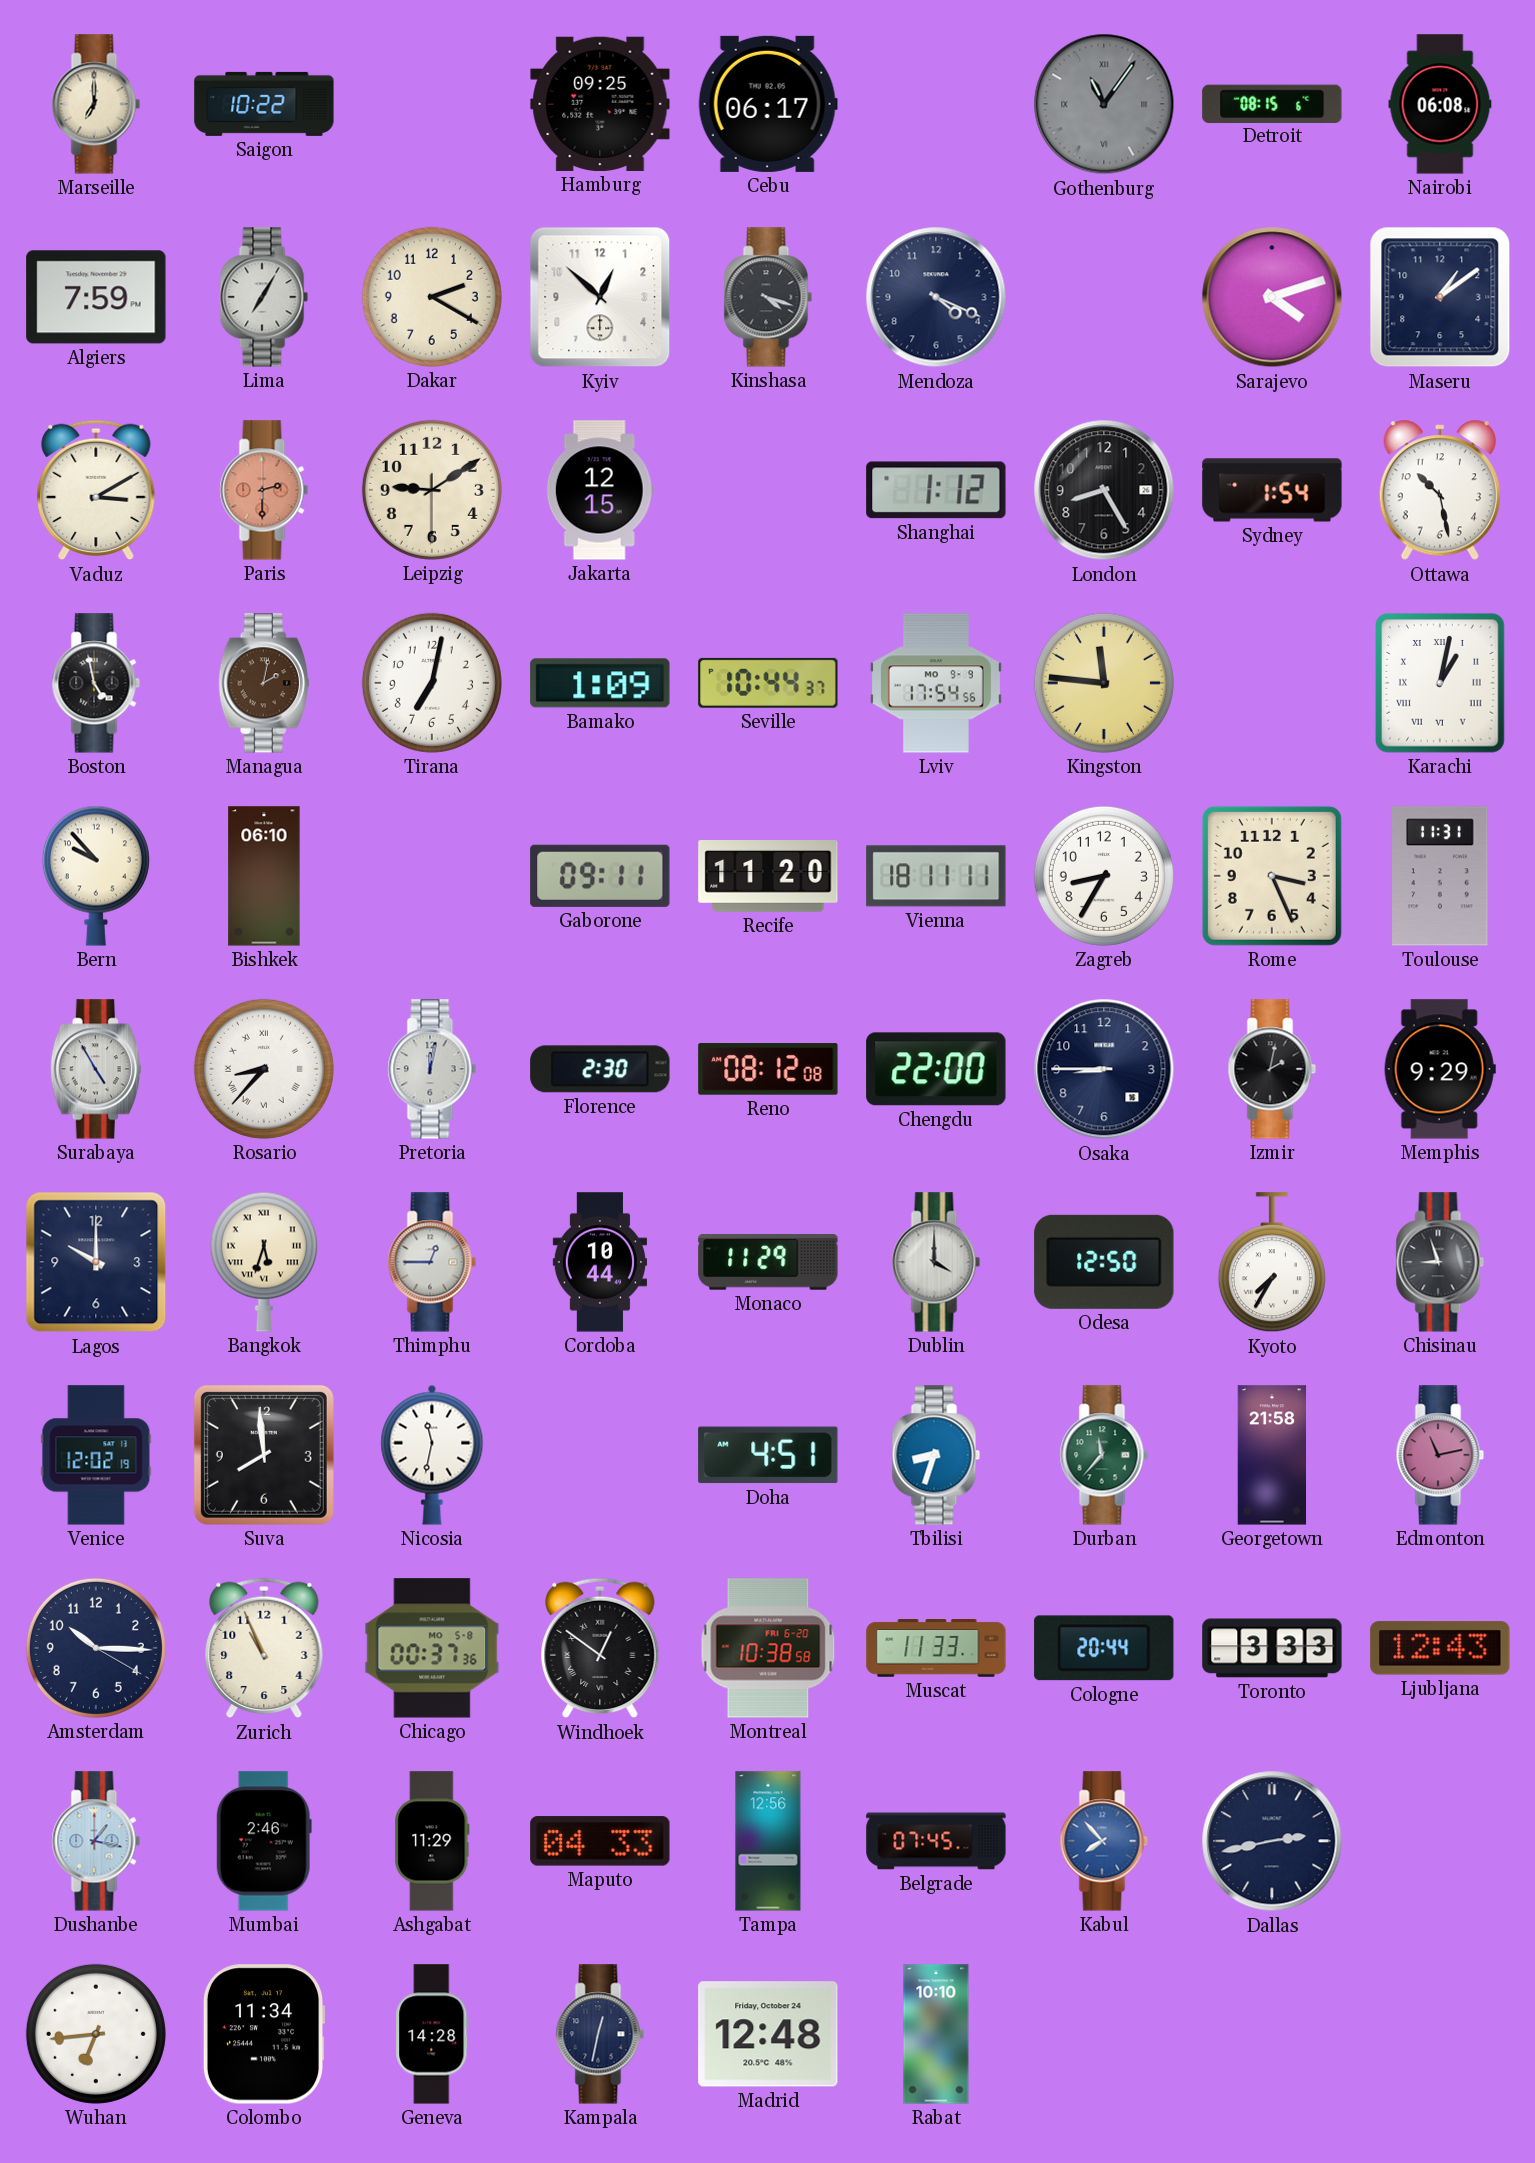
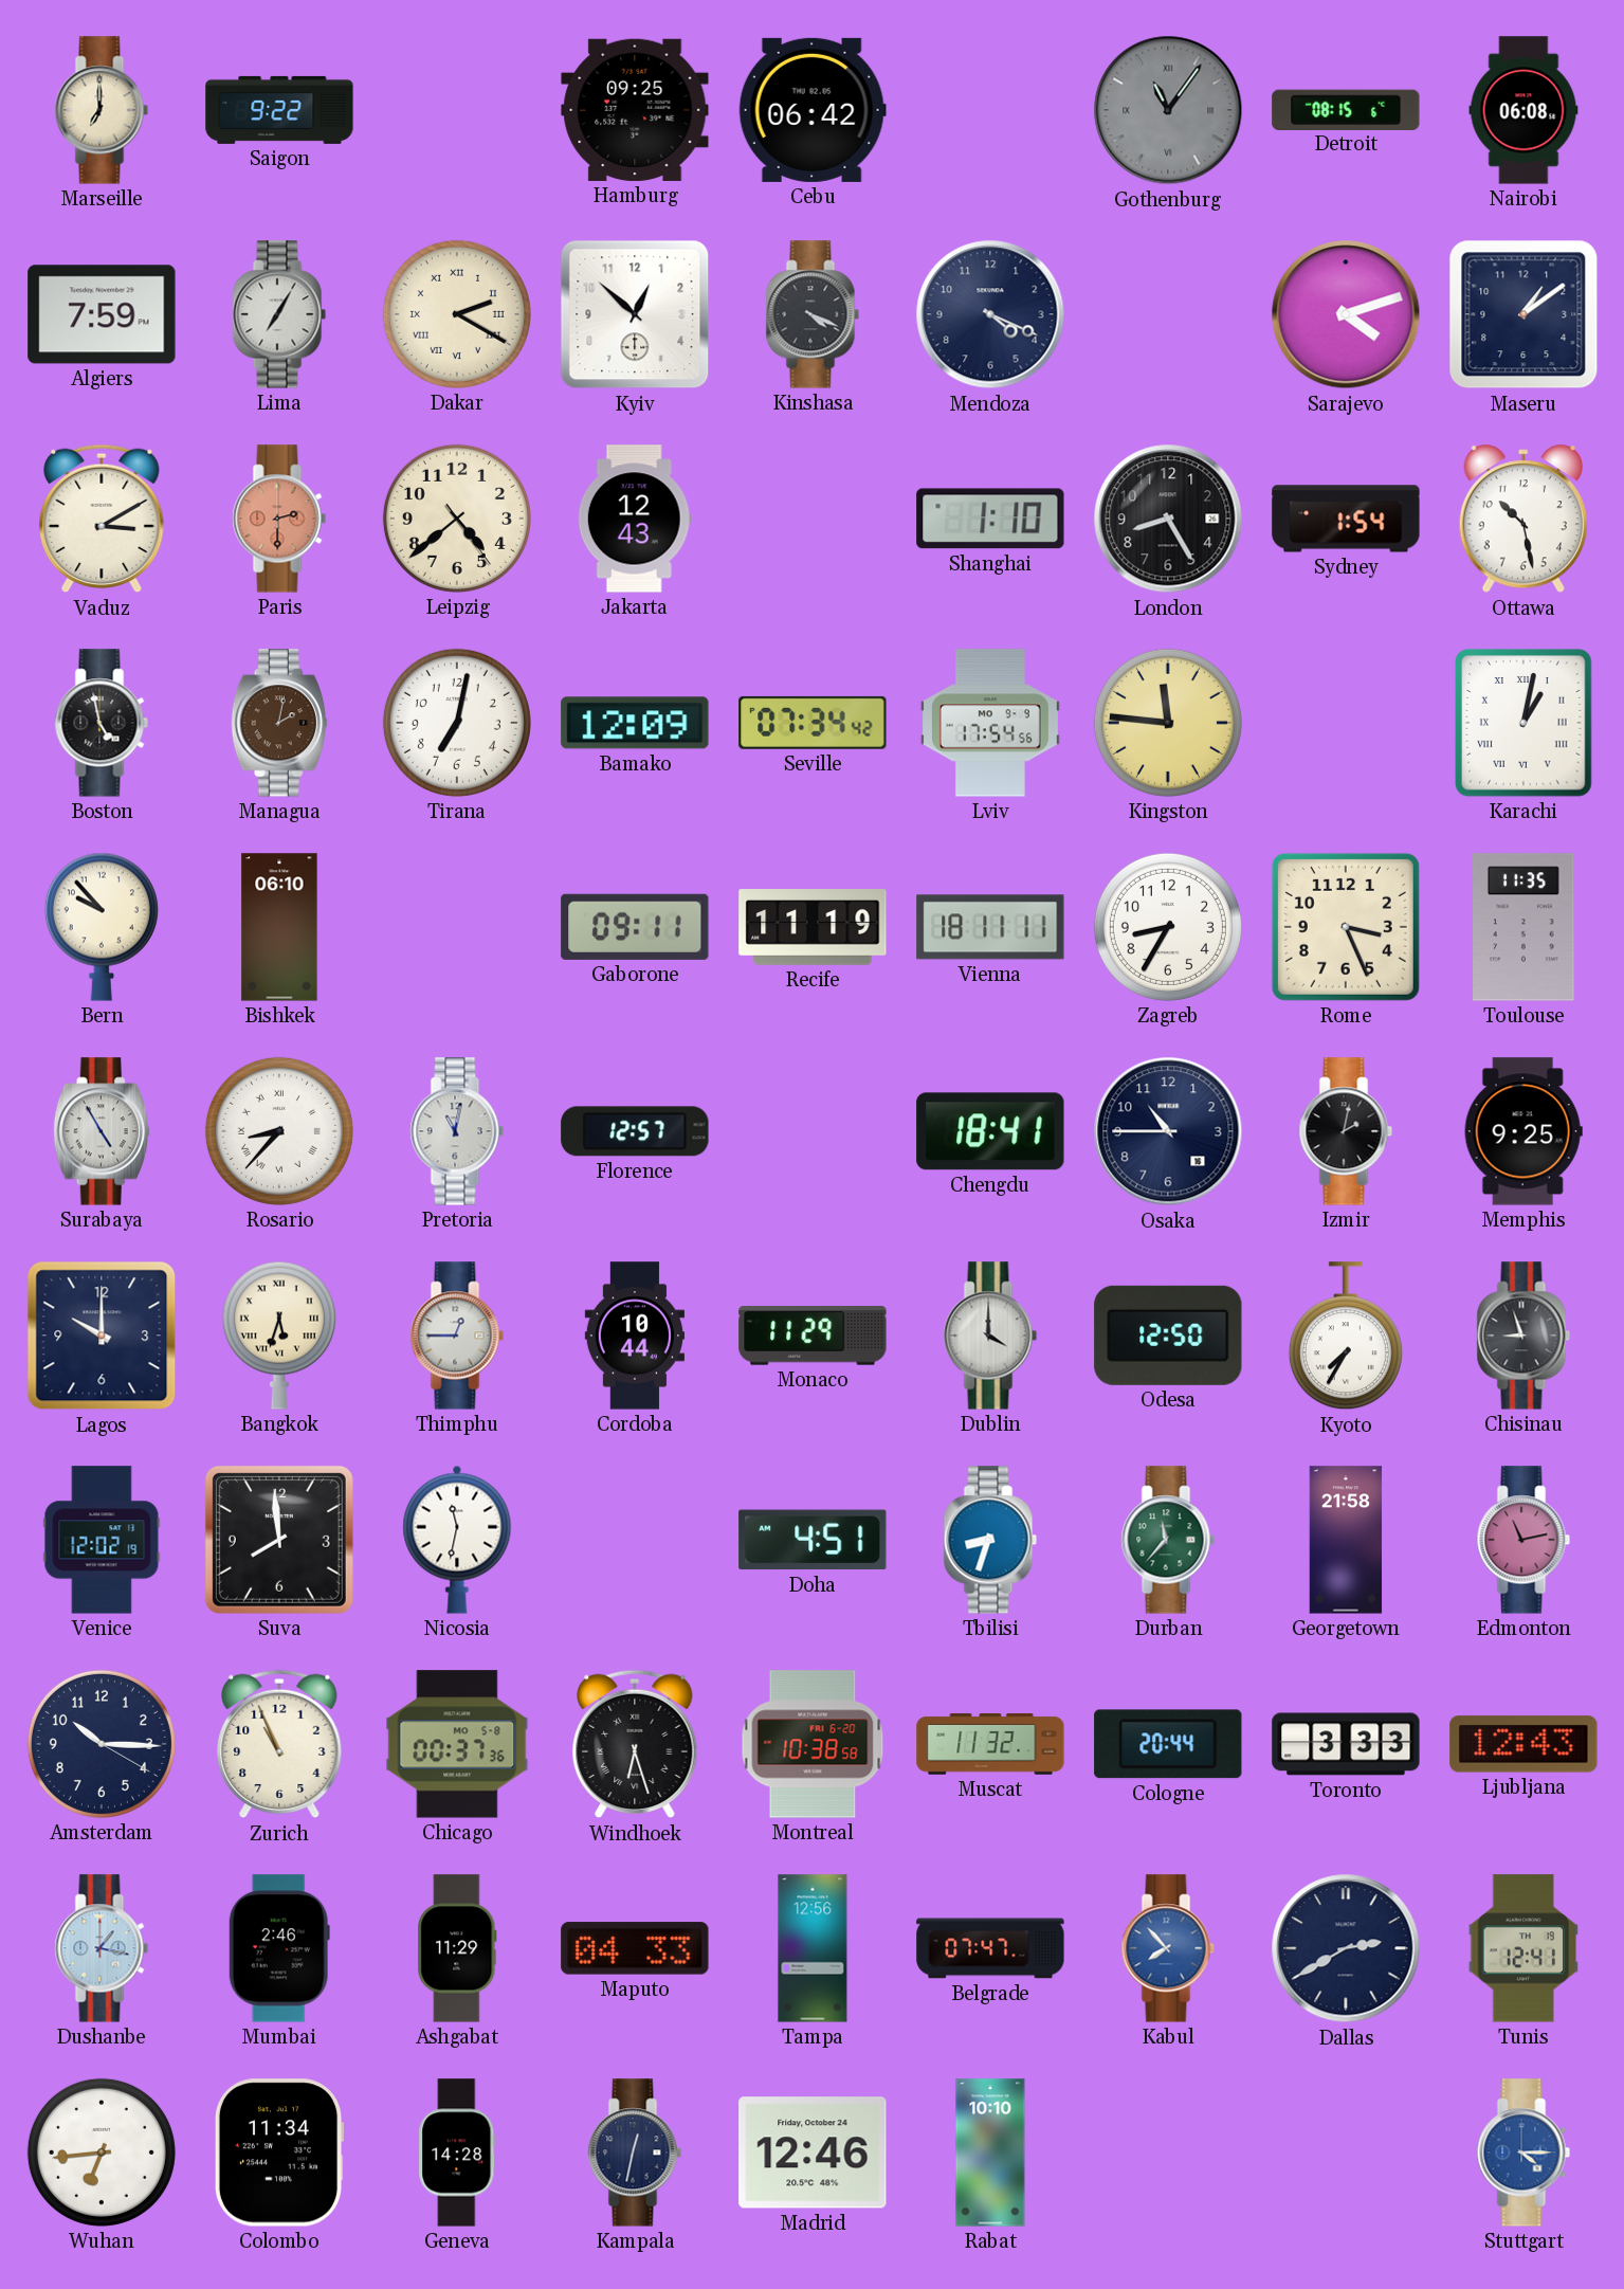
Saigon: 10:22 -> 9:22 (279, 110)
Cebu: 06:17 -> 06:42 (813, 110)
Dakar numerals: Arabic -> Roman (457, 314)
Kinshasa: 4:18 -> 4:19 (813, 314)
Leipzig: 9:09 -> 4:38 (457, 519)
Jakarta: 12:15 -> 12:43 (635, 519)
Shanghai: 1:12 -> 1:10 (990, 519)
Bamako: 1:09 -> 12:09 (635, 723)
Seville: 10:44 -> 07:34 (813, 723)
Recife: 11:20 -> 11:19 (813, 928)
Toulouse: 11:31 -> 11:35 (1523, 927)
Pretoria: 12:02 -> 11:02 (457, 1131)
Florence: 2:30 -> 12:57 (635, 1131)
Reno: 08:12 -> none (768, 1069)
Chengdu: 22:00 -> 18:41 (990, 1131)
Osaka: 8:45 -> 10:45 (1168, 1131)
Memphis: 9:29 -> 9:25 (1523, 1131)
Windhoek: 12:51 -> 6:27 (635, 1744)
Muscat: 11:33 -> 11:32 (990, 1745)
Belgrade: 07:45 -> 07:47 (990, 1948)
Dallas: 2:43 -> 2:40 (1346, 1948)
Tunis: none -> 12:41 (1523, 1948)
Madrid: 12:48 -> 12:46 (813, 2152)
Stuttgart: none -> 4:15 (1523, 2152)
